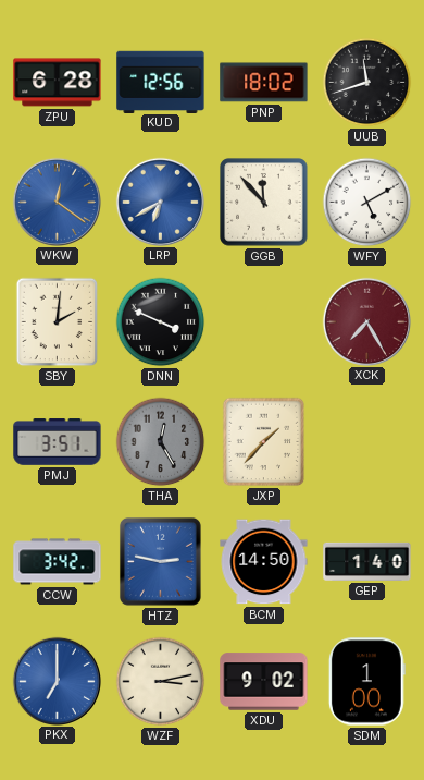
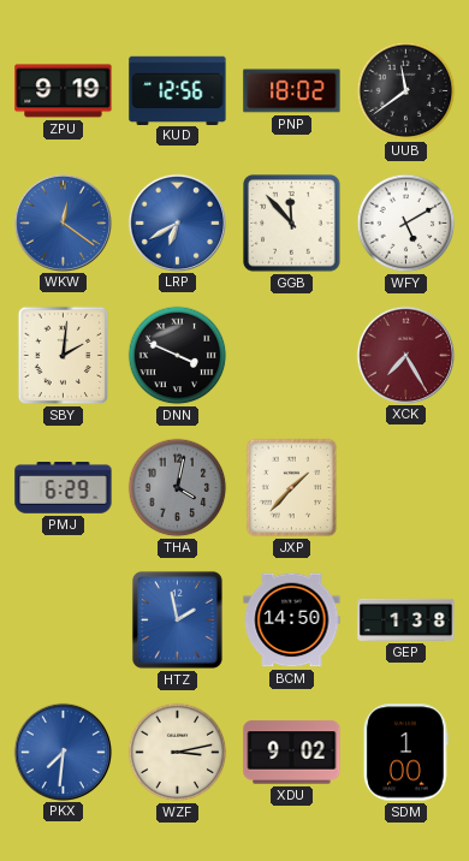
ZPU: 6:28 -> 9:19 (64, 91)
UUB: 11:42 -> 11:39 (406, 91)
PMJ: 3:51 -> 6:29 (64, 488)
THA: 12:25 -> 4:02 (178, 488)
CCW: 3:42 -> none (58, 562)
HTZ: 2:47 -> 1:58 (177, 619)
GEP: 1:40 -> 1:38 (406, 619)
PKX: 7:00 -> 7:31 (63, 752)
